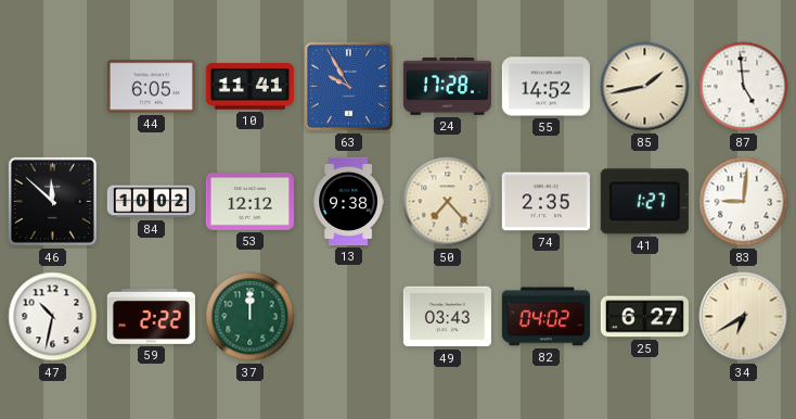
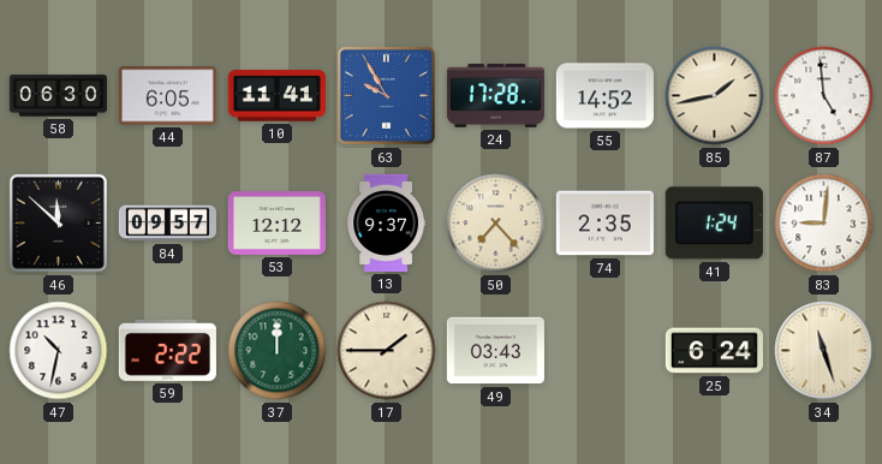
58: none -> 06:30 (58, 96)
84: 10:02 -> 09:57 (167, 224)
13: 9:38 -> 9:37 (386, 222)
41: 1:27 -> 1:24 (714, 224)
17: none -> 1:45 (387, 351)
82: 04:02 -> none (545, 317)
25: 6:27 -> 6:24 (714, 351)
34: 6:40 -> 11:27 (824, 351)
